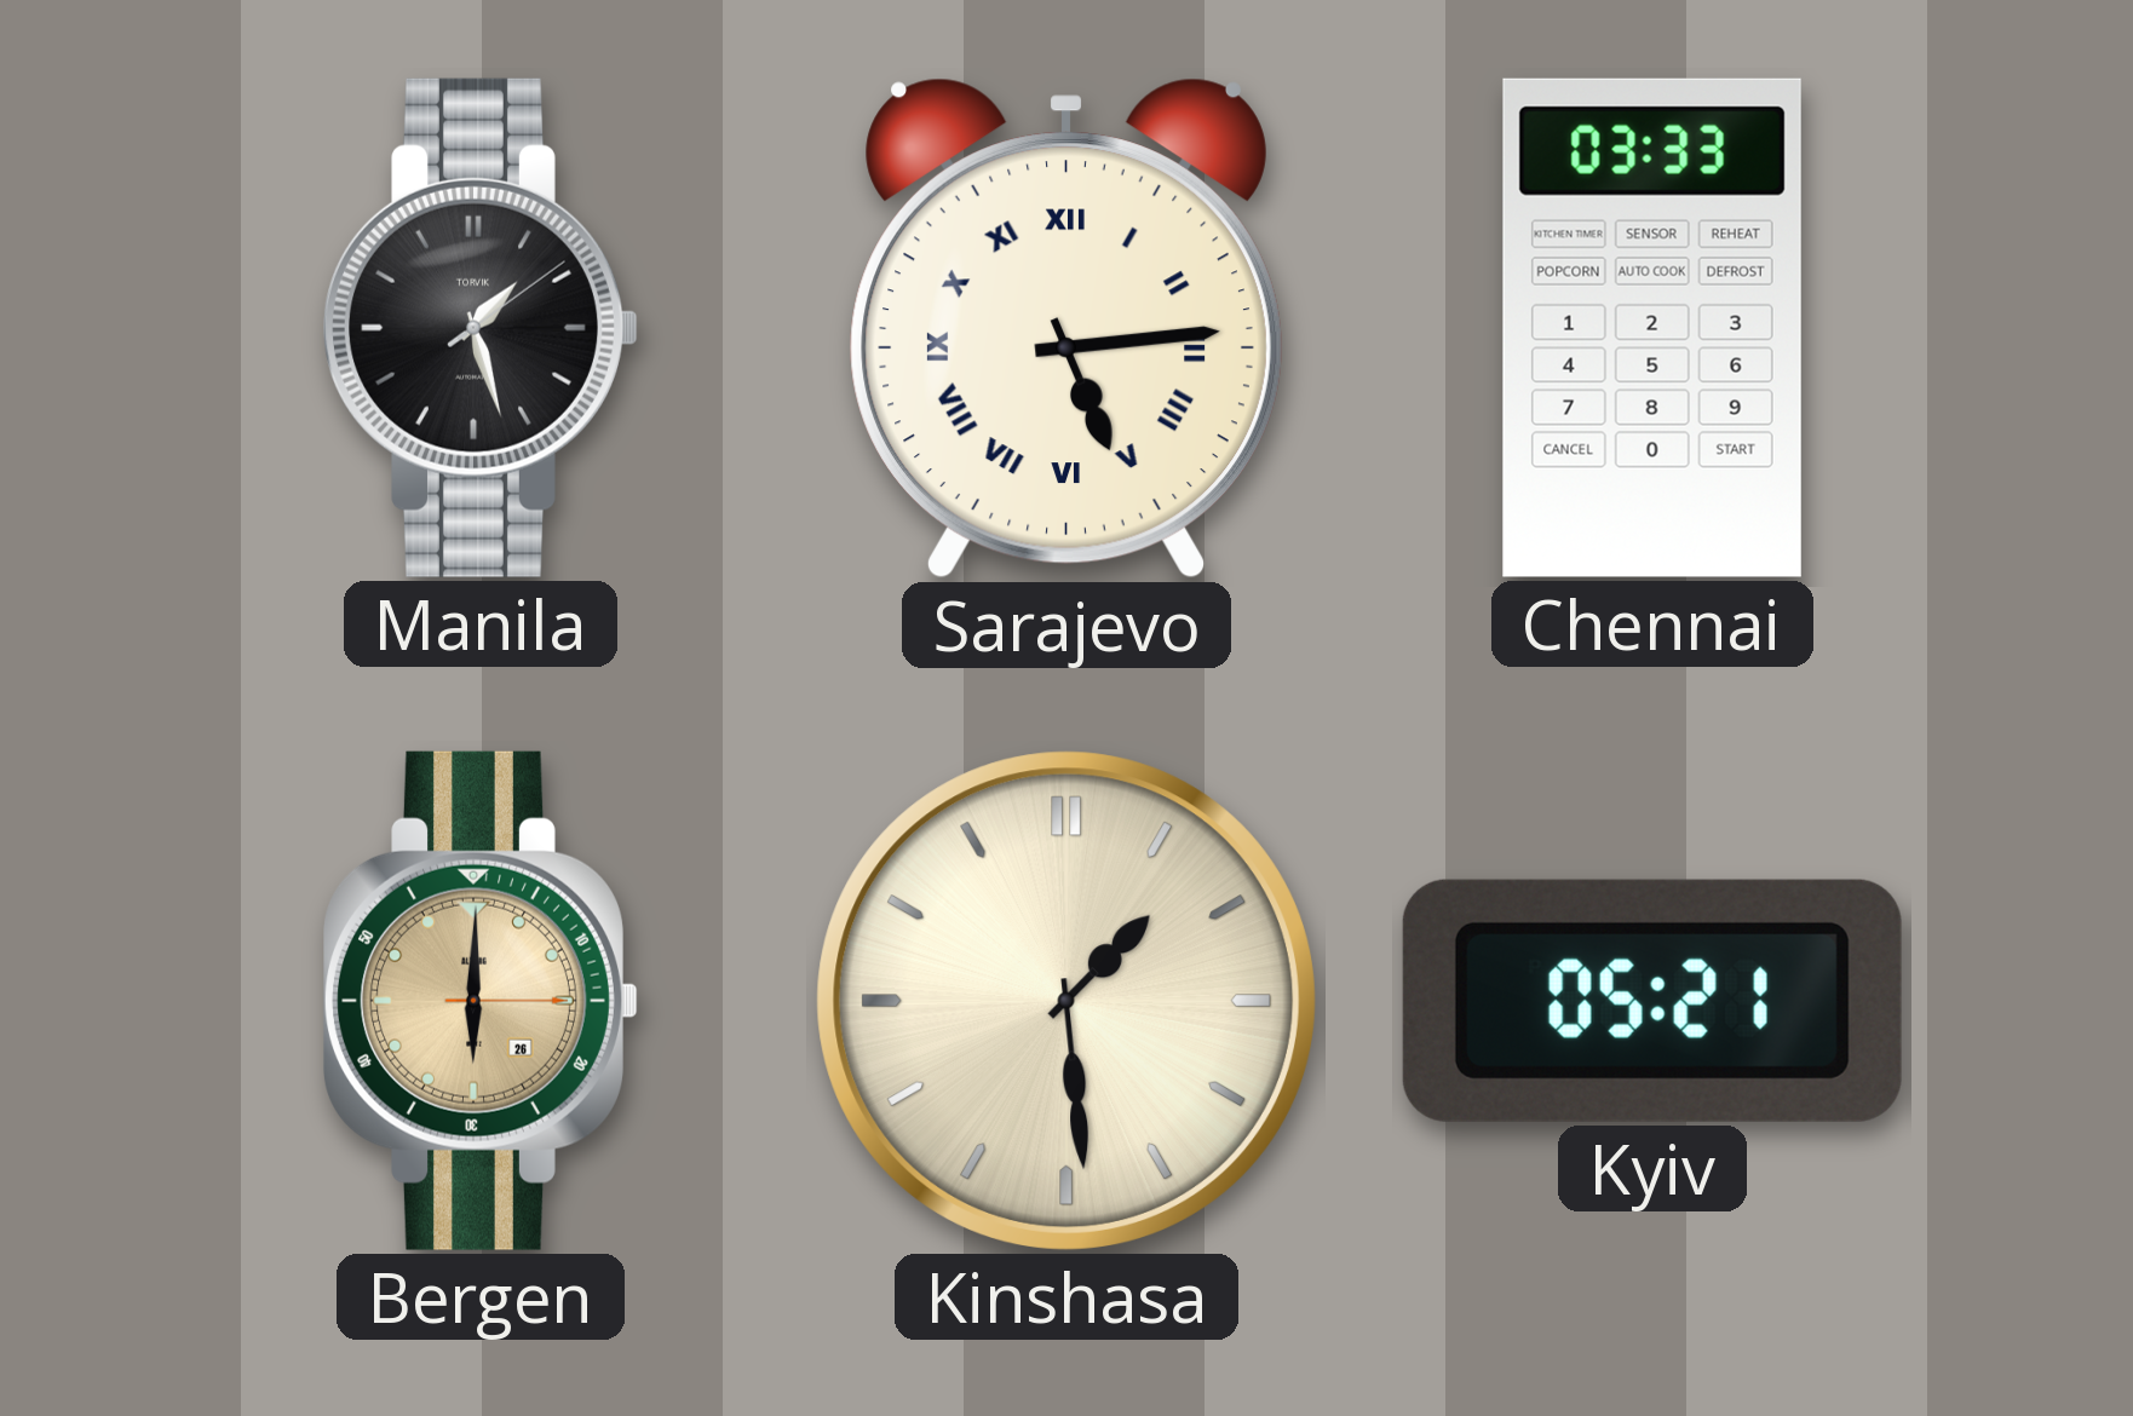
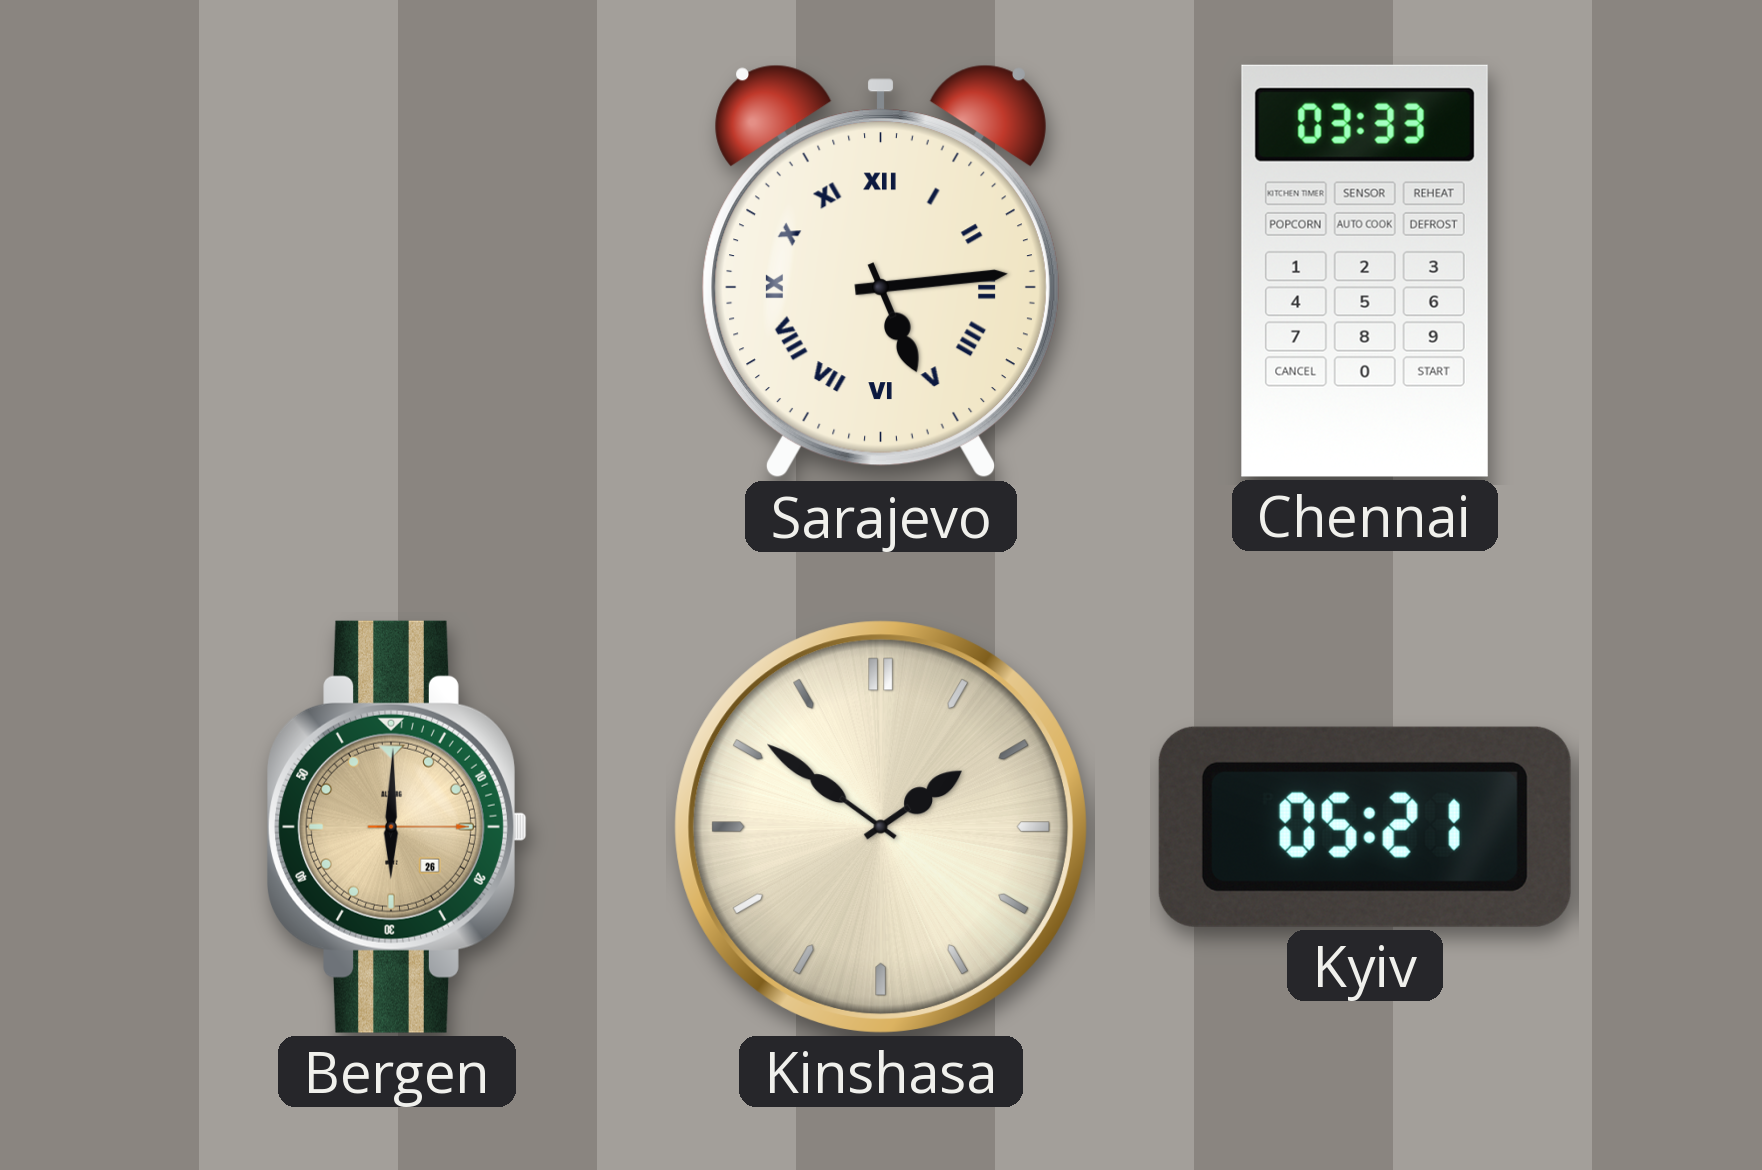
Manila: 1:27 -> none (482, 328)
Kinshasa: 1:29 -> 1:51 (881, 827)
